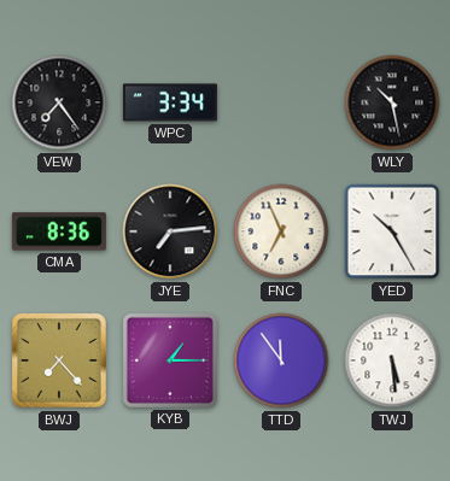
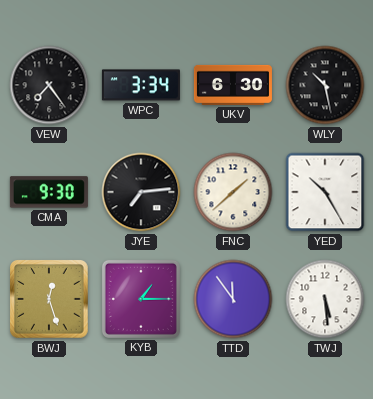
UKV: none -> 6:30 (233, 85)
CMA: 8:36 -> 9:30 (49, 192)
FNC: 6:56 -> 1:38 (233, 192)
BWJ: 7:23 -> 12:27 (49, 299)
